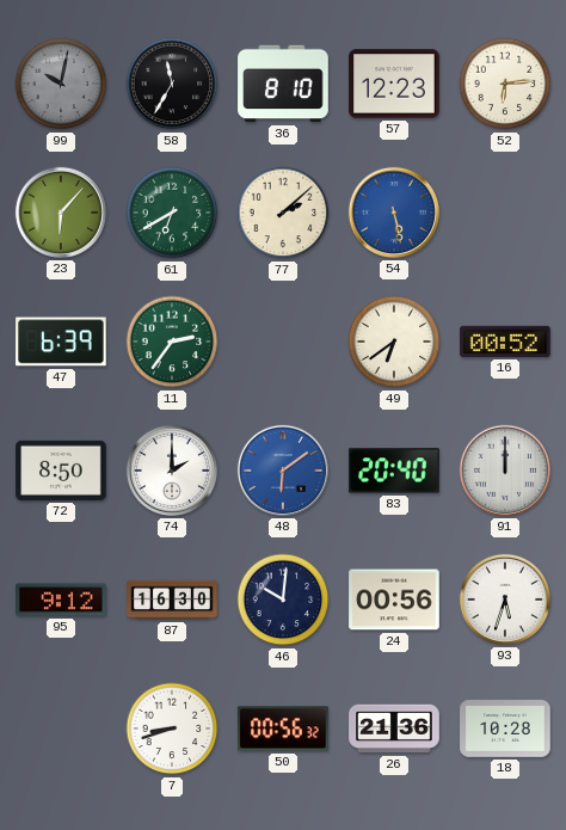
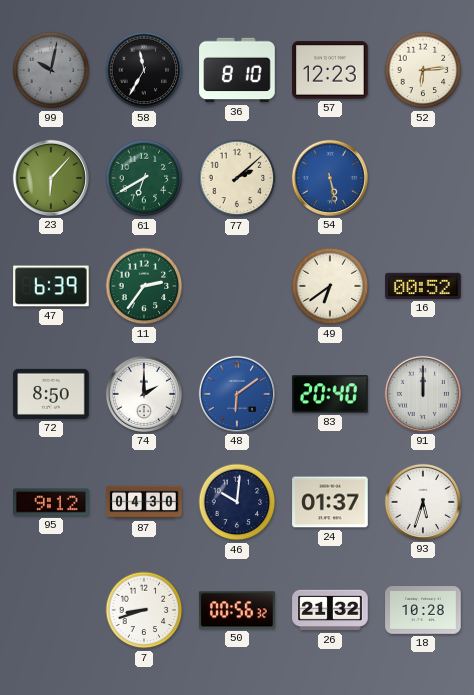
87: 16:30 -> 04:30 (144, 502)
24: 00:56 -> 01:37 (330, 502)
26: 21:36 -> 21:32 (330, 610)
